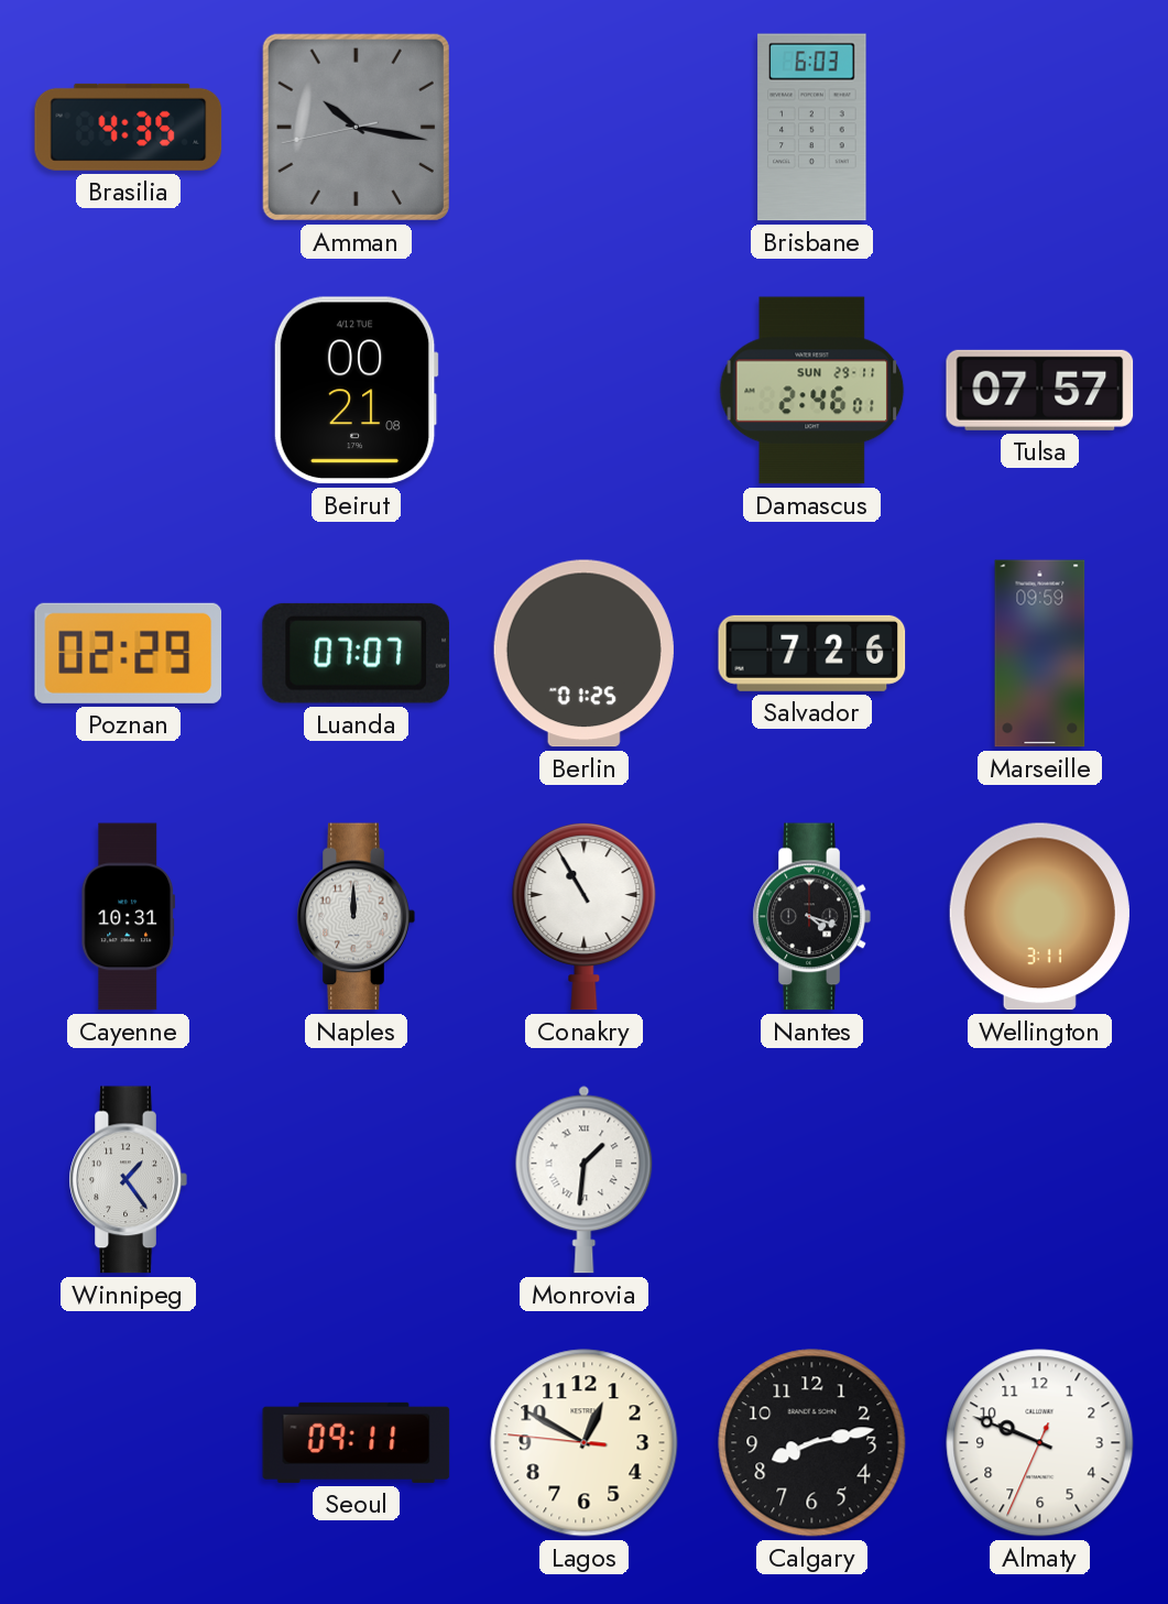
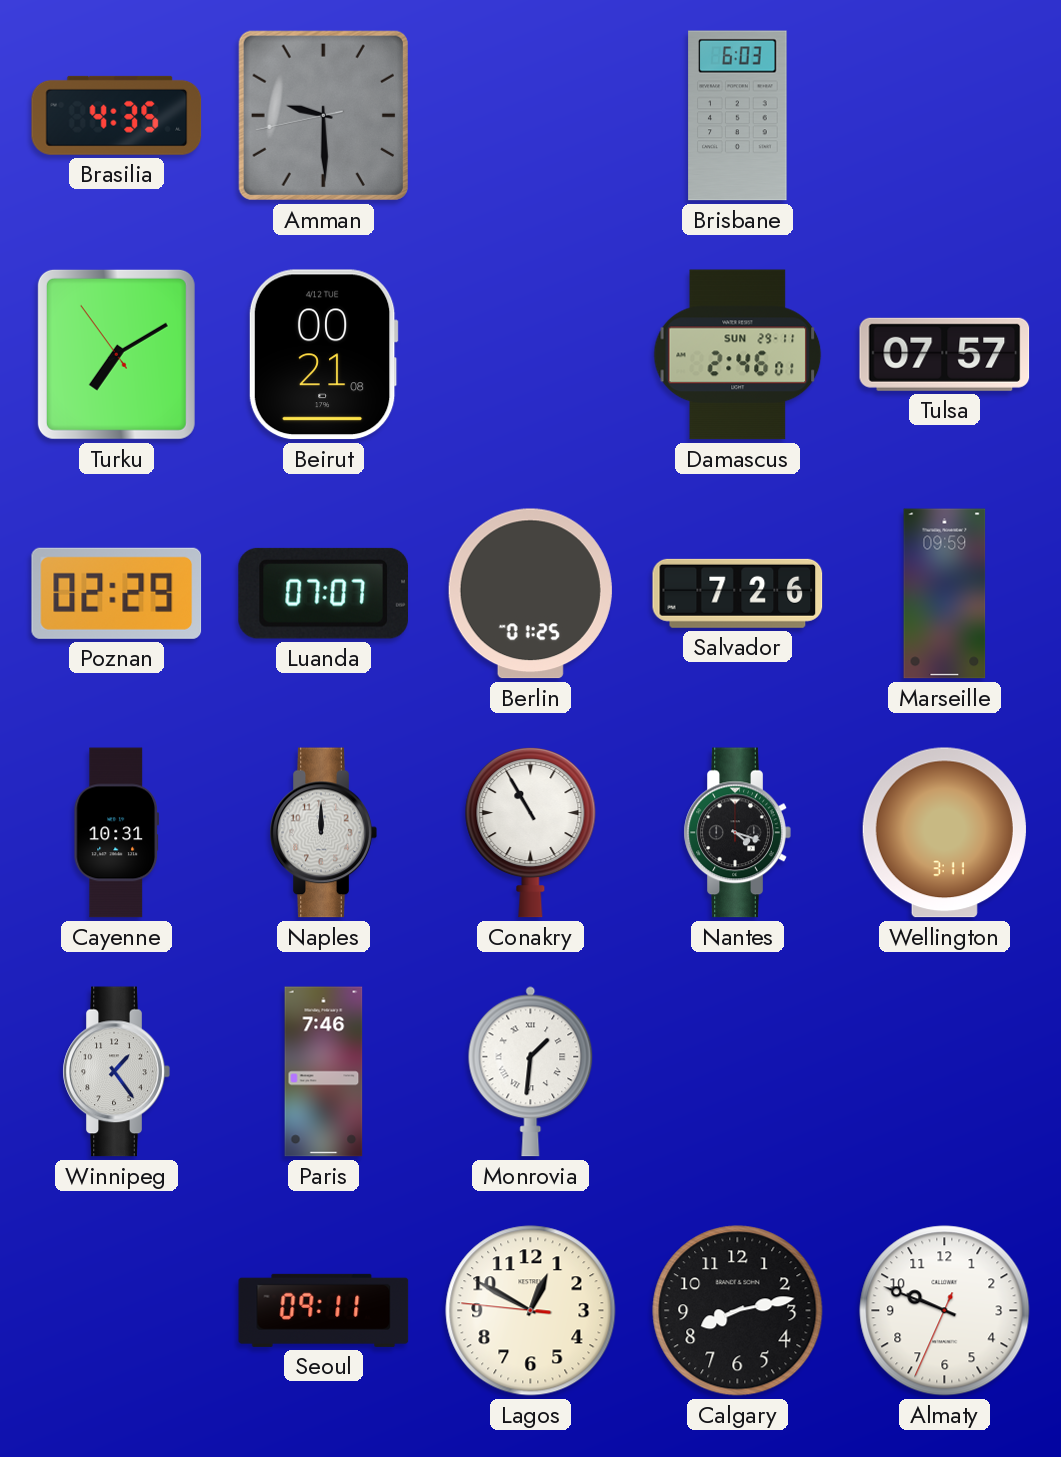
Amman: 10:16 -> 9:29 (323, 115)
Turku: none -> 7:09 (116, 354)
Paris: none -> 7:46 (324, 1072)
